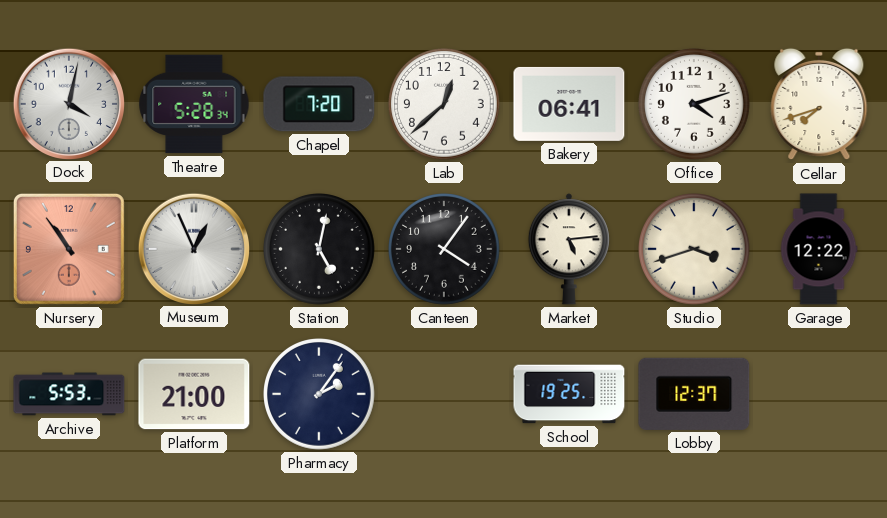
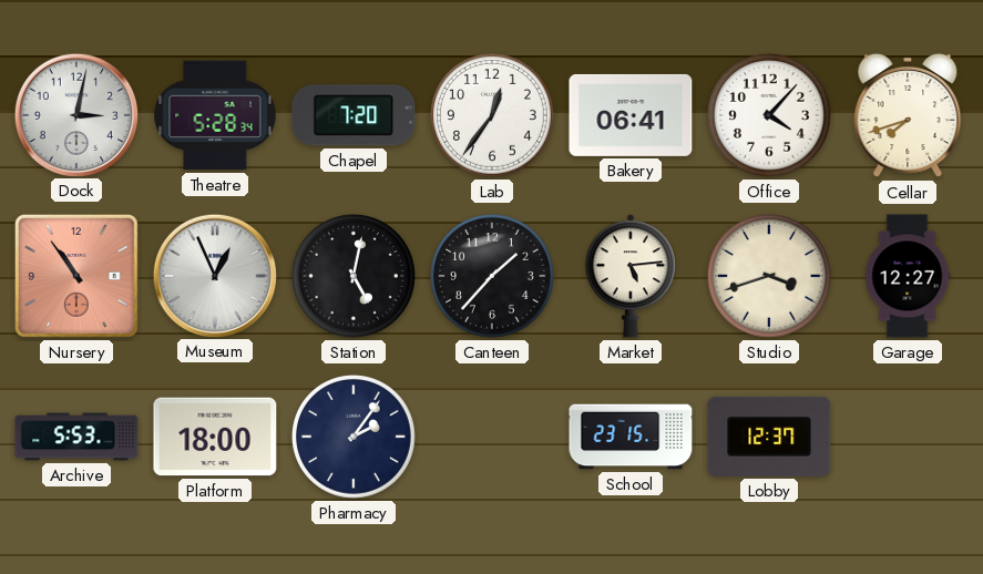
Dock: 4:02 -> 3:02 (75, 114)
Lab: 12:38 -> 12:36 (493, 116)
Office: 4:12 -> 4:07 (770, 116)
Canteen: 4:06 -> 1:37 (493, 277)
Garage: 12:22 -> 12:27 (908, 276)
Platform: 21:00 -> 18:00 (215, 437)
School: 19:25 -> 23:15 (631, 437)
